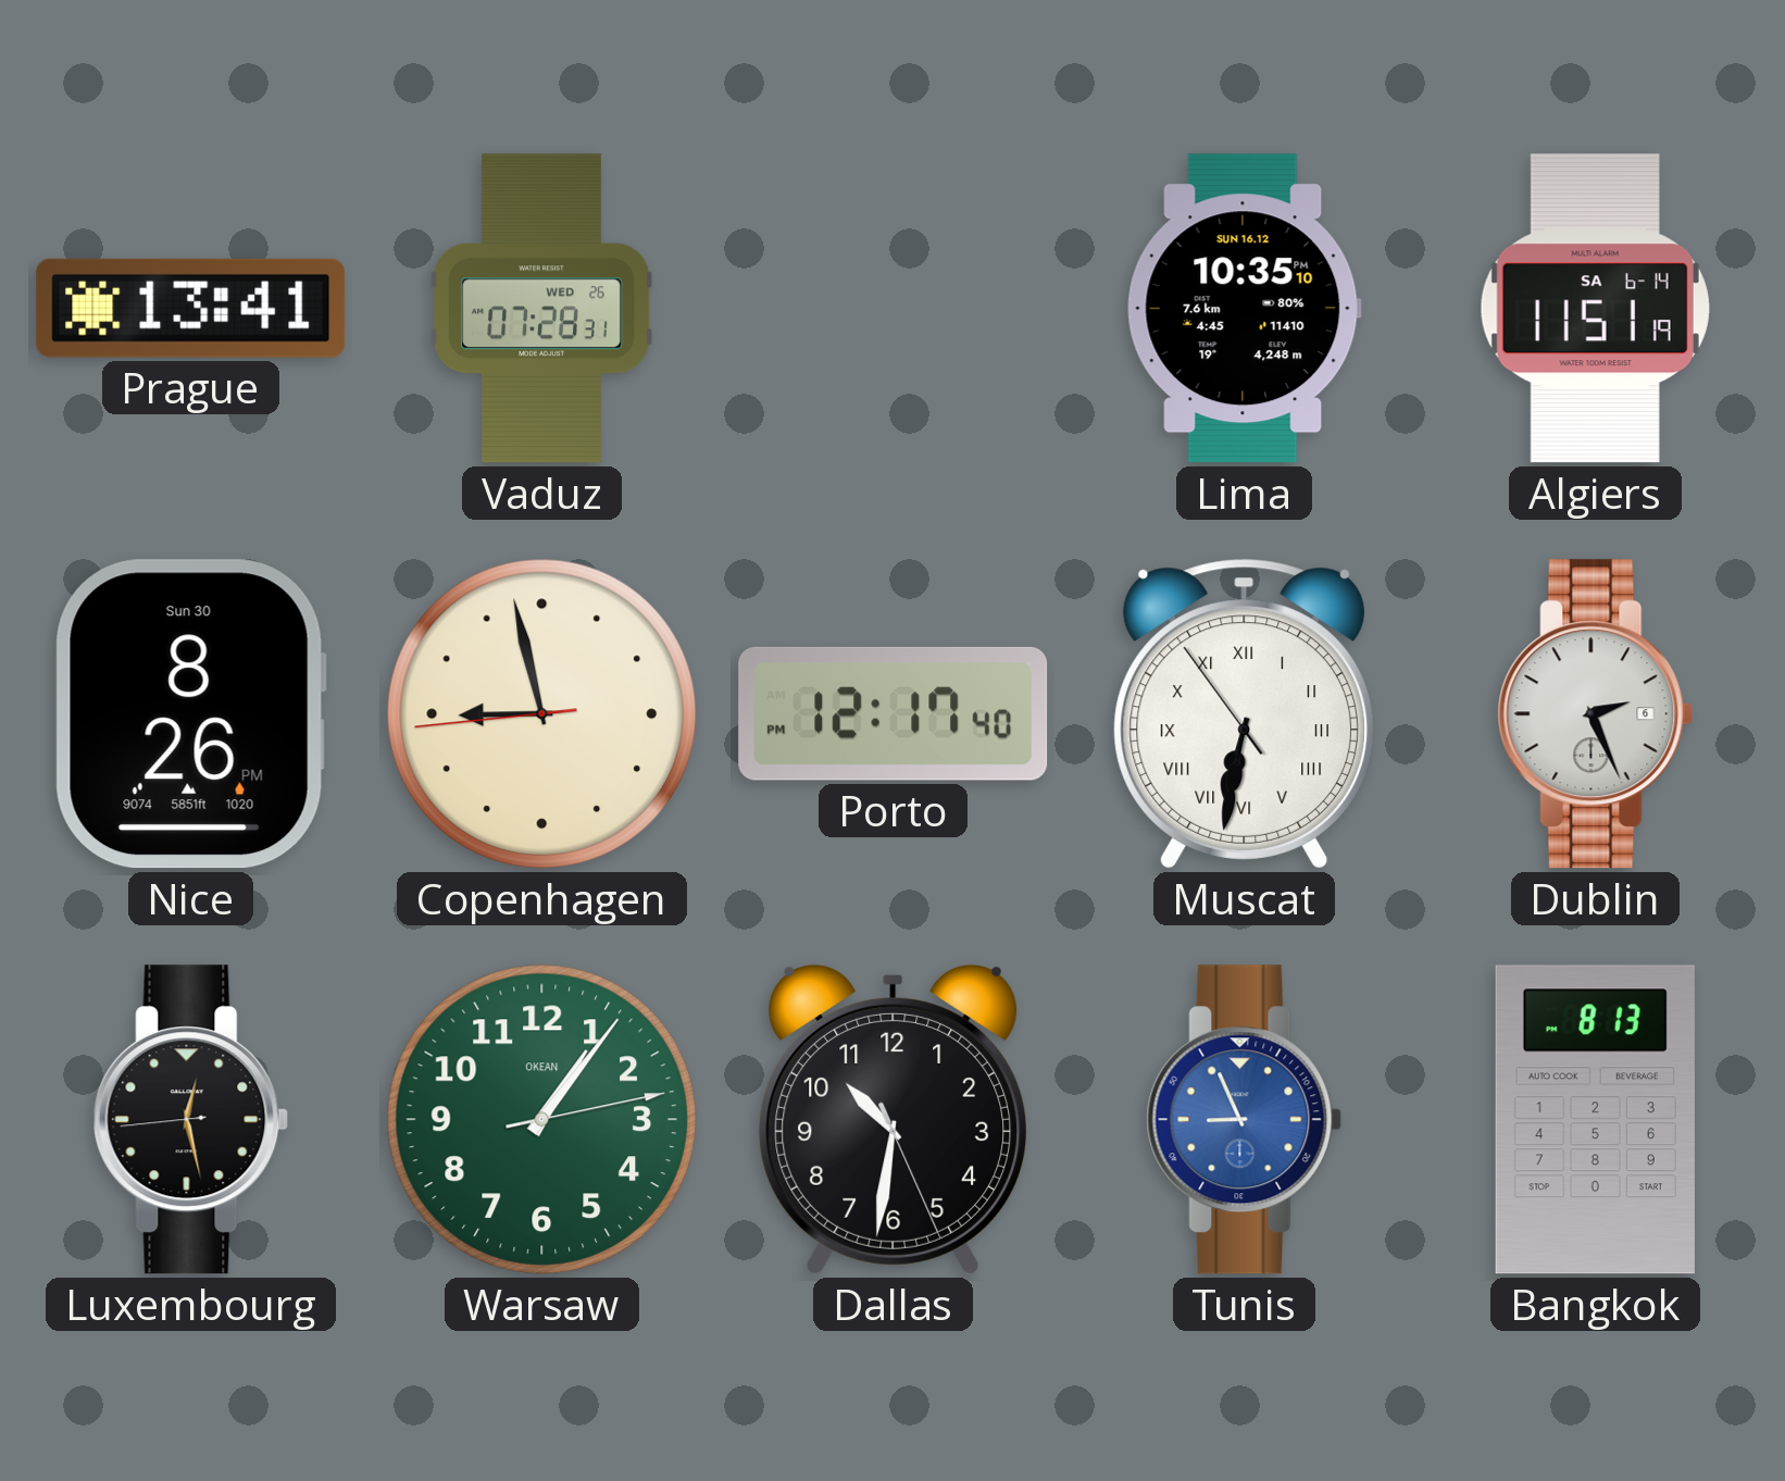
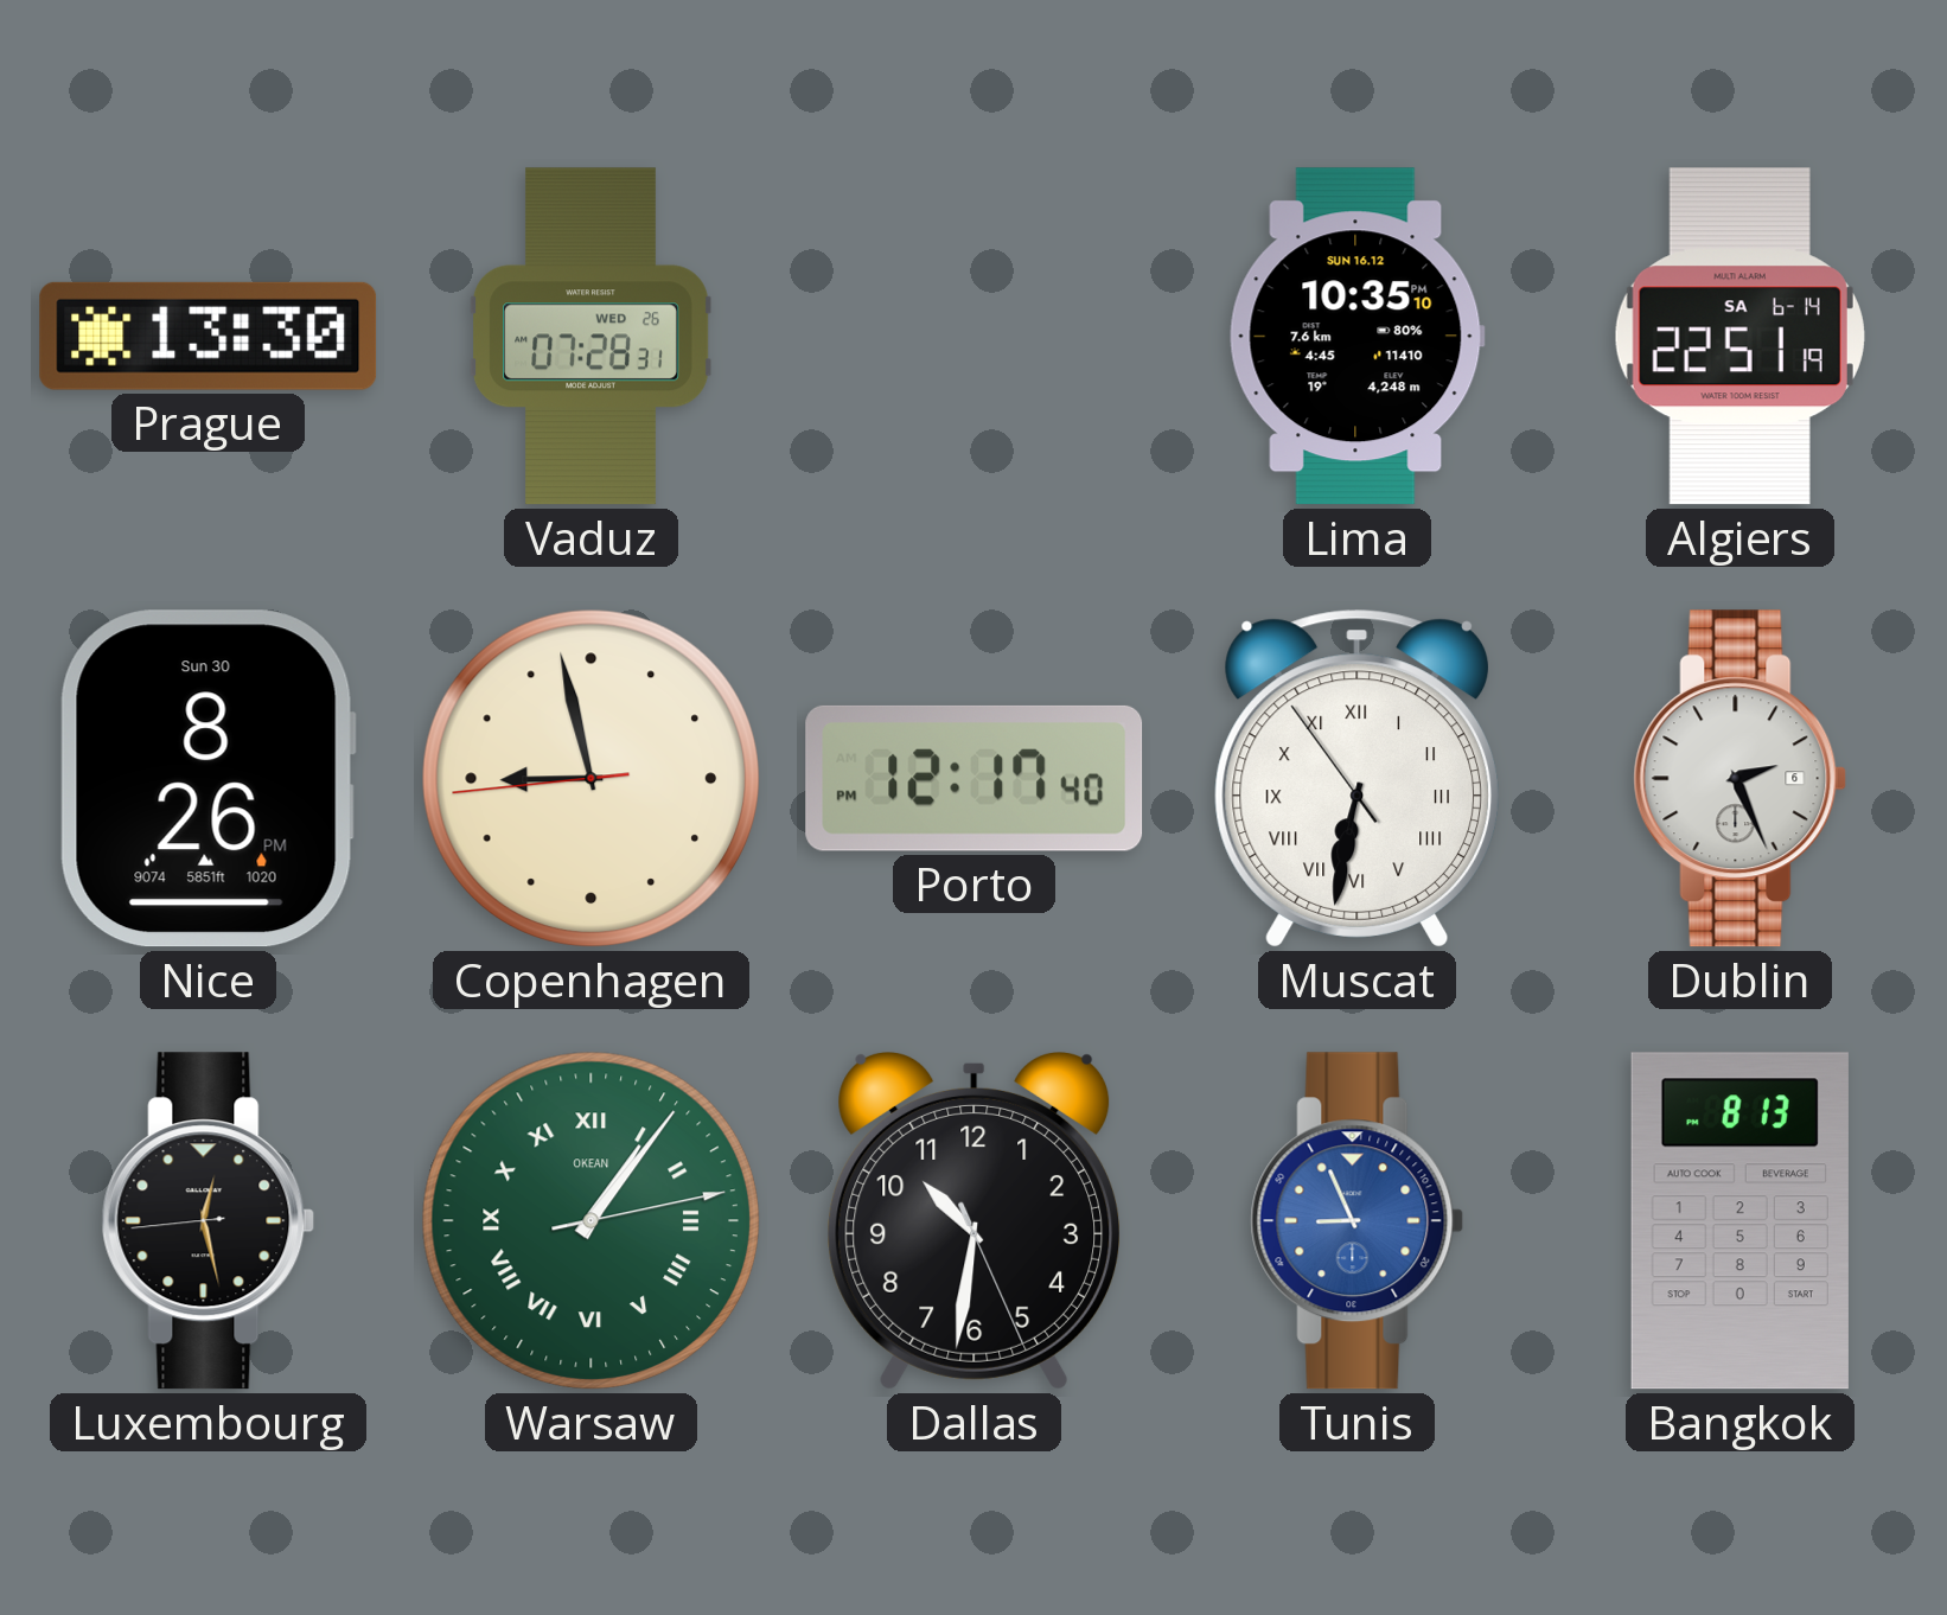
Prague: 13:41 -> 13:30 (209, 336)
Algiers: 11:51 -> 22:51 (1739, 337)
Warsaw numerals: Arabic -> Roman (591, 1220)
